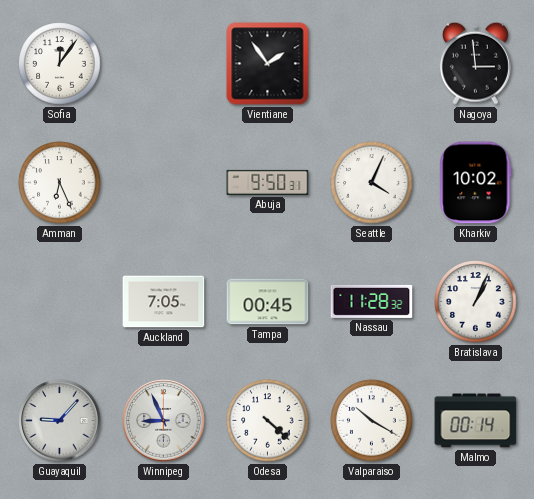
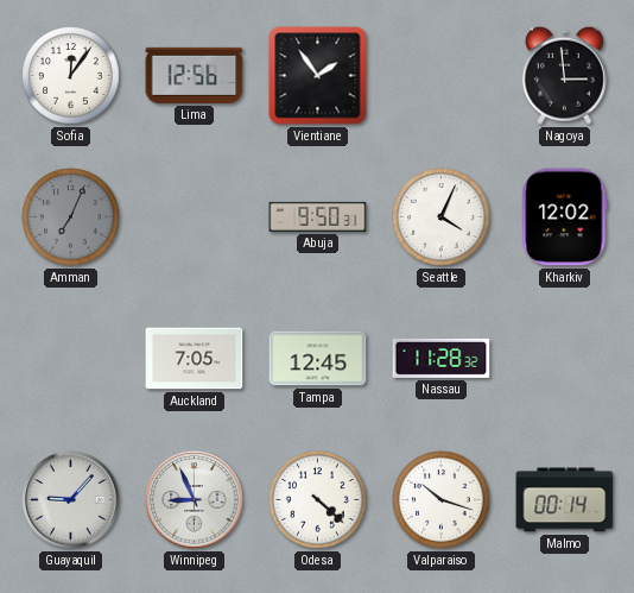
Lima: none -> 12:56 (195, 75)
Amman: 6:26 -> 7:04 (71, 217)
Amman dial: white -> grey (71, 217)
Kharkiv: 10:02 -> 12:02 (565, 217)
Tampa: 00:45 -> 12:45 (318, 359)
Bratislava: 1:04 -> none (476, 302)
Valparaiso: 10:20 -> 10:18 (442, 500)
